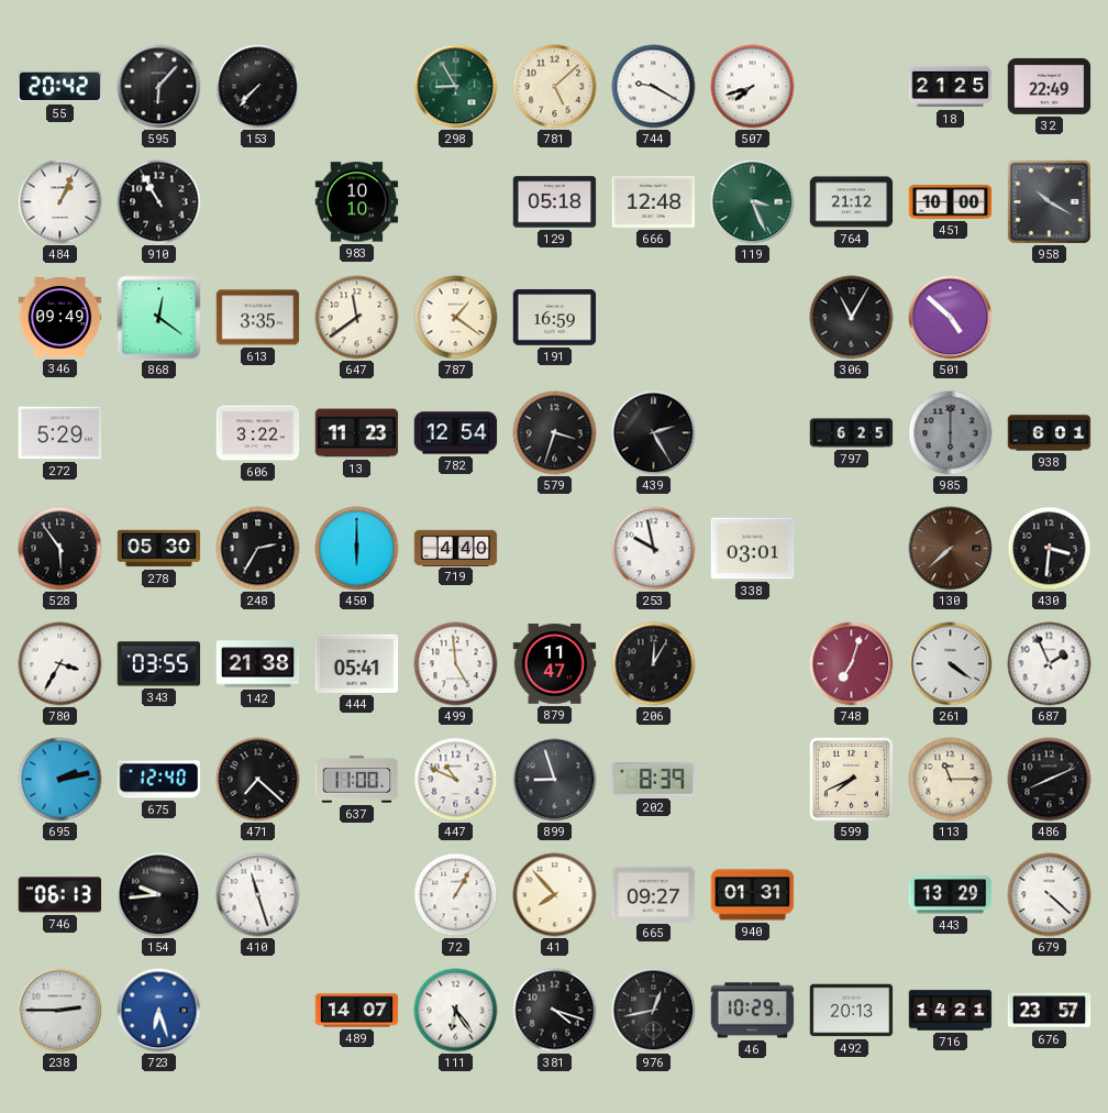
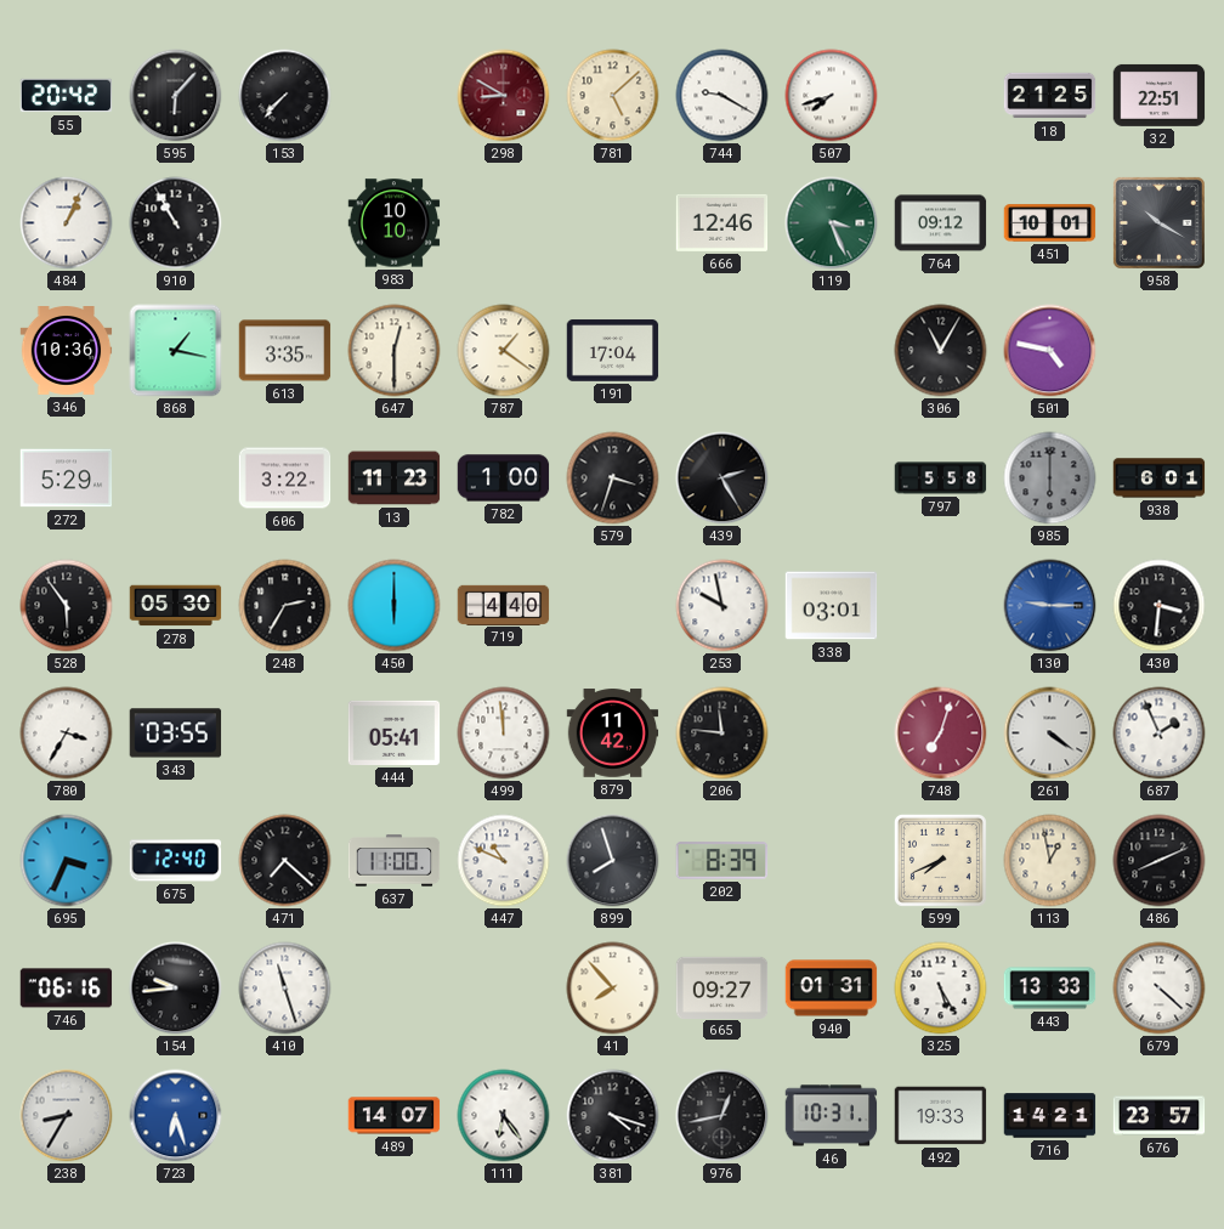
298: 8:55 -> 8:50 (504, 96)
298 dial: green -> burgundy (504, 96)
32: 22:49 -> 22:51 (1160, 95)
129: 05:18 -> none (555, 202)
666: 12:48 -> 12:46 (722, 222)
764: 21:12 -> 09:12 (941, 223)
451: 10:00 -> 10:01 (1050, 223)
346: 09:49 -> 10:36 (67, 351)
868: 12:21 -> 1:17 (176, 351)
647: 11:39 -> 12:30 (395, 351)
191: 16:59 -> 17:04 (613, 351)
501: 4:52 -> 4:47 (1050, 351)
782: 12:54 -> 1:00 (504, 478)
797: 6:25 -> 5:58 (941, 478)
130: 7:38 -> 9:15 (1050, 606)
130 dial: brown -> blue (1050, 606)
142: 21:38 -> none (258, 664)
499: 4:59 -> 11:59 (504, 734)
879: 11:47 -> 11:42 (613, 734)
206: 12:05 -> 11:46 (722, 734)
695: 2:13 -> 3:34 (67, 861)
899: 8:57 -> 7:57 (613, 861)
113: 11:15 -> 12:58 (1050, 861)
746: 06:13 -> 06:16 (67, 989)
72: 1:05 -> none (456, 895)
325: none -> 5:25 (941, 989)
443: 13:29 -> 13:33 (1050, 989)
238: 2:45 -> 8:35 (67, 1116)
46: 10:29 -> 10:31 (832, 1116)
492: 20:13 -> 19:33 (941, 1116)
